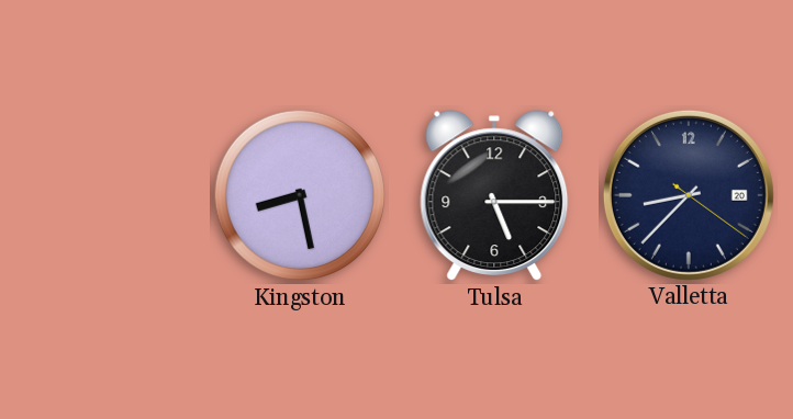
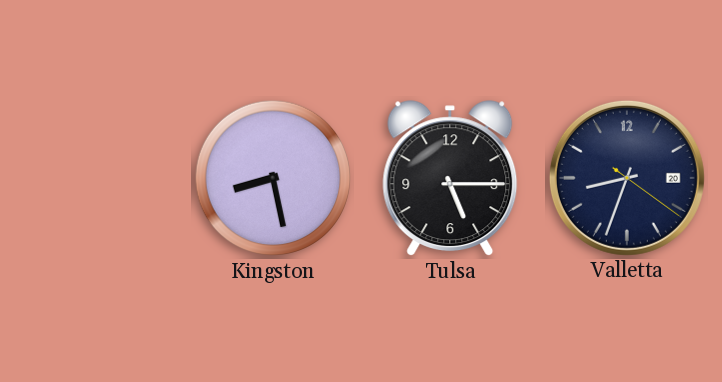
Valletta: 8:37 -> 8:33 (627, 178)
